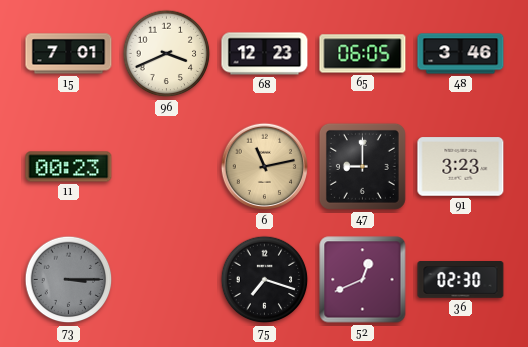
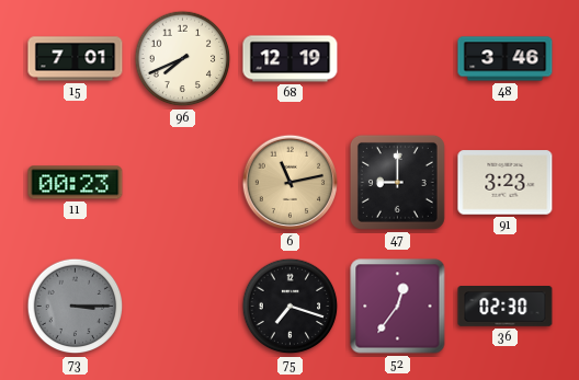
96: 3:41 -> 7:41 (183, 59)
68: 12:23 -> 12:19 (291, 59)
65: 06:05 -> none (363, 54)
52: 12:41 -> 12:36 (398, 307)
